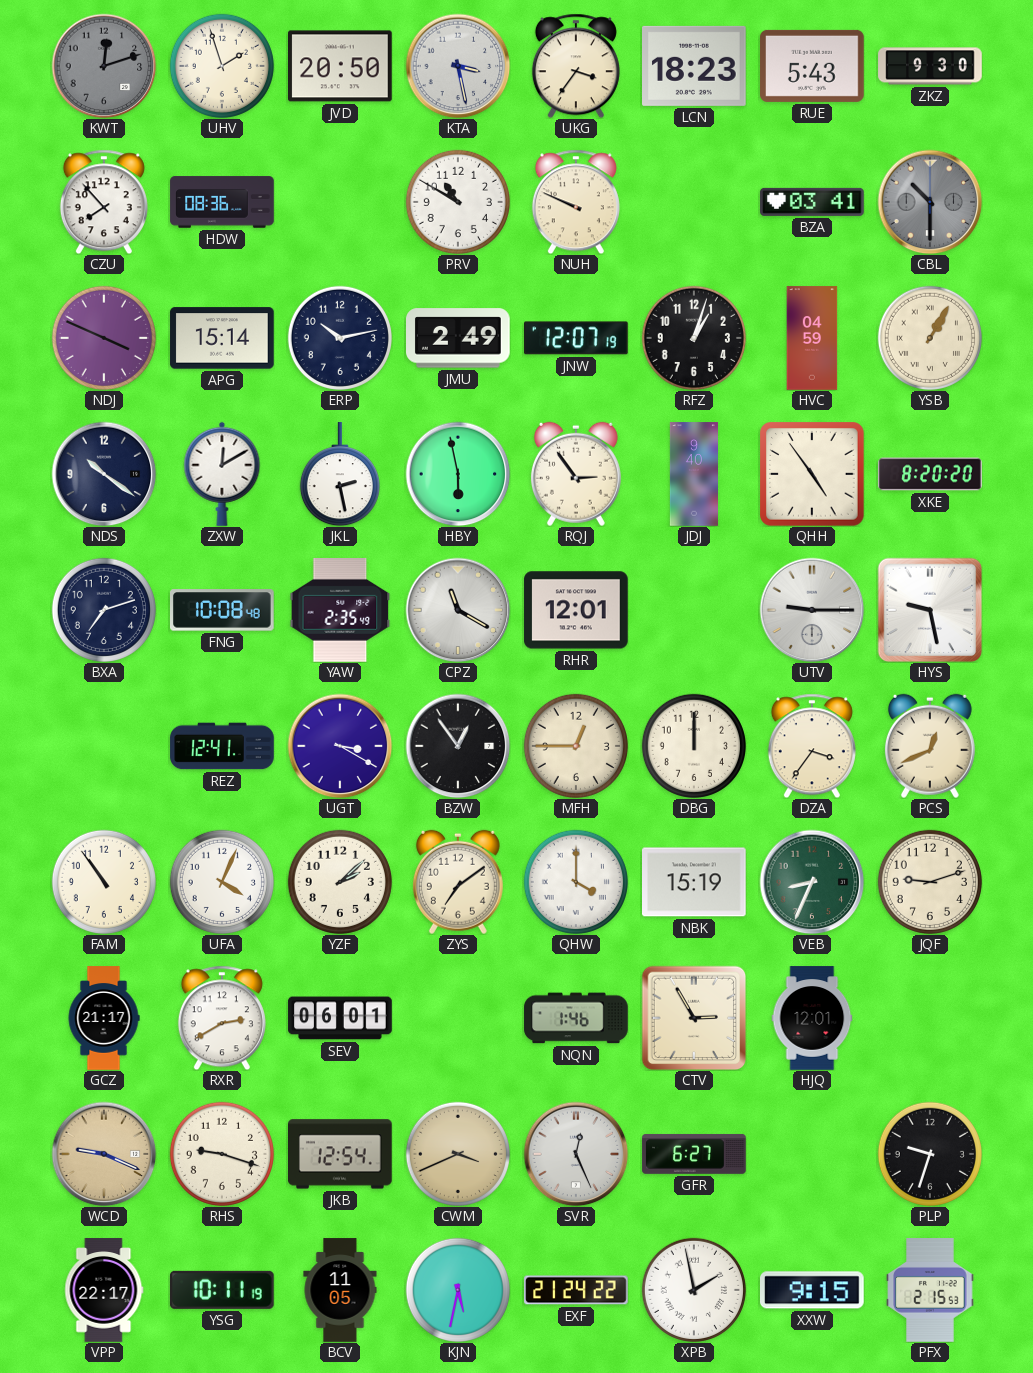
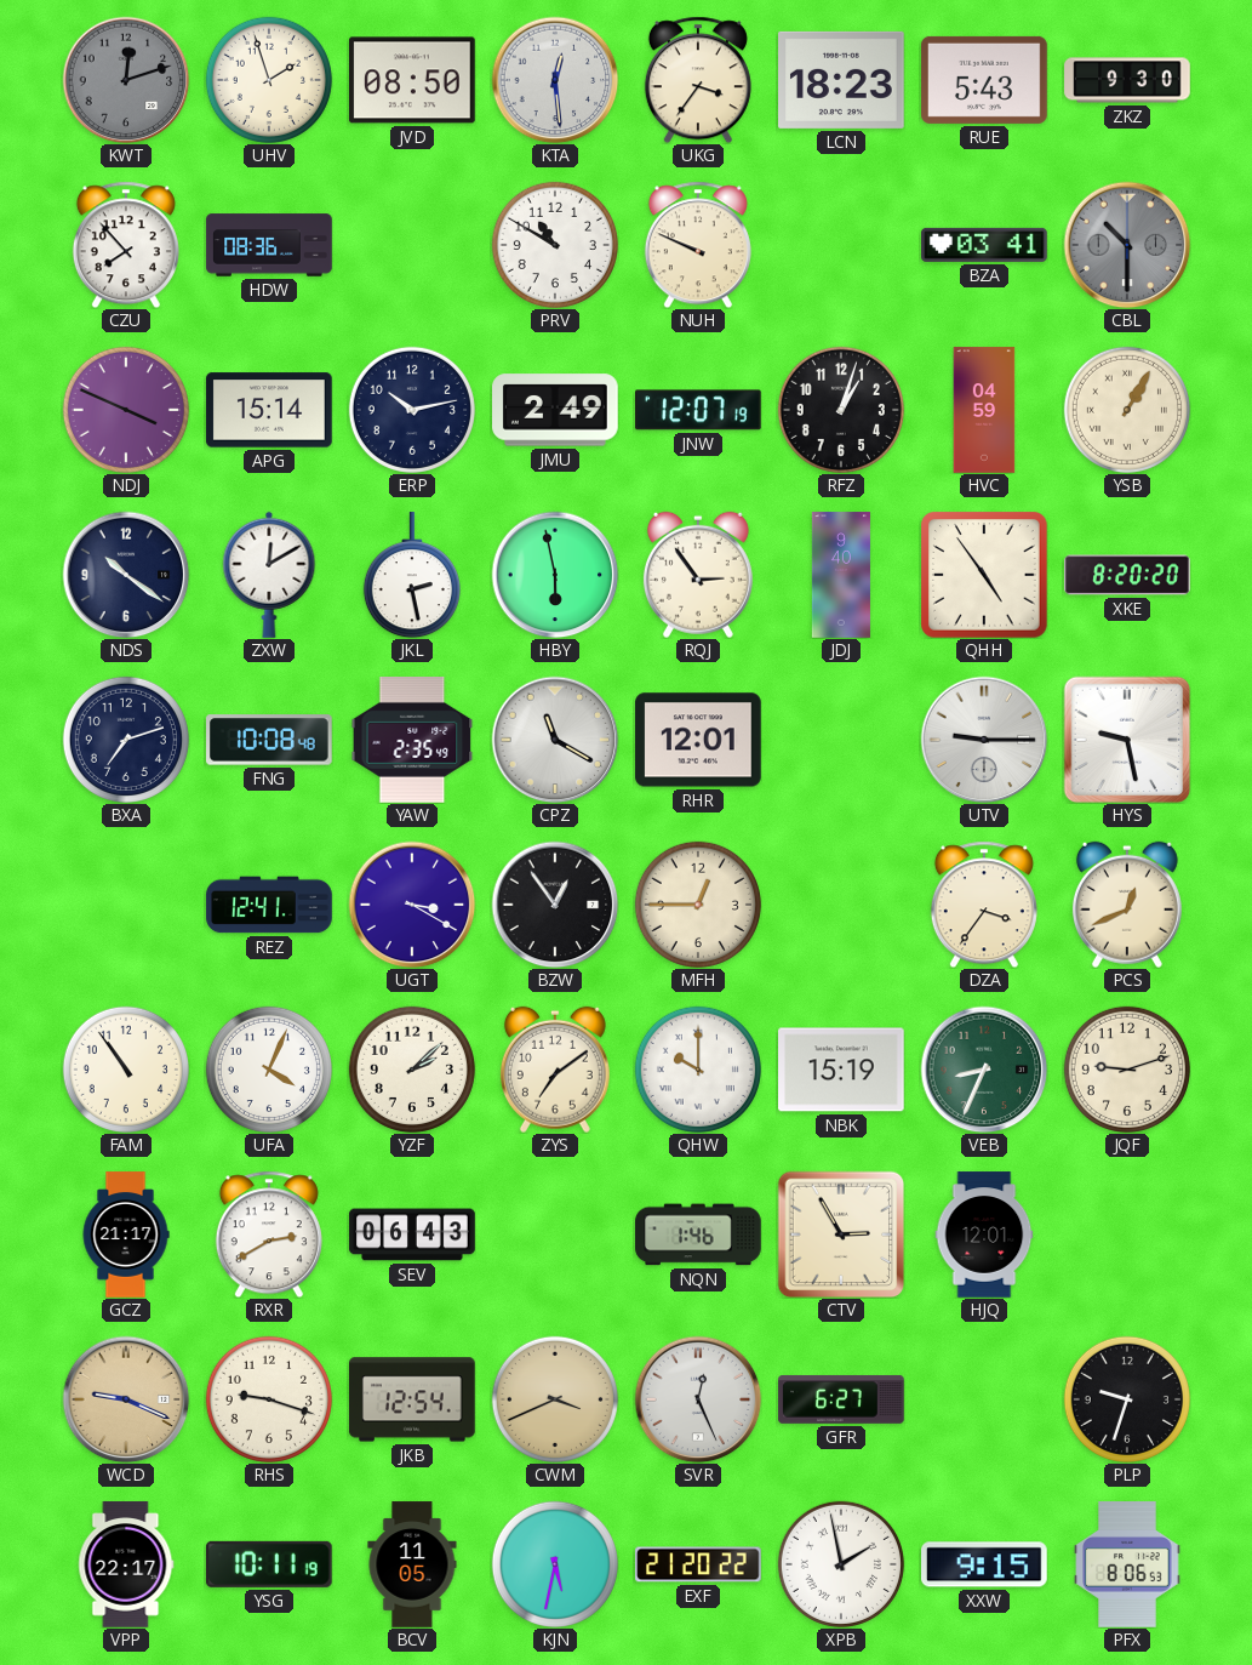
JVD: 20:50 -> 08:50 (412, 80)
KTA: 3:28 -> 12:29 (555, 80)
DBG: 12:00 -> none (694, 746)
QHW: 4:00 -> 10:00 (698, 1070)
SEV: 06:01 -> 06:43 (412, 1235)
EXF: 21:24 -> 21:20 (698, 1564)
PFX: 2:15 -> 8:06 (1127, 1564)
